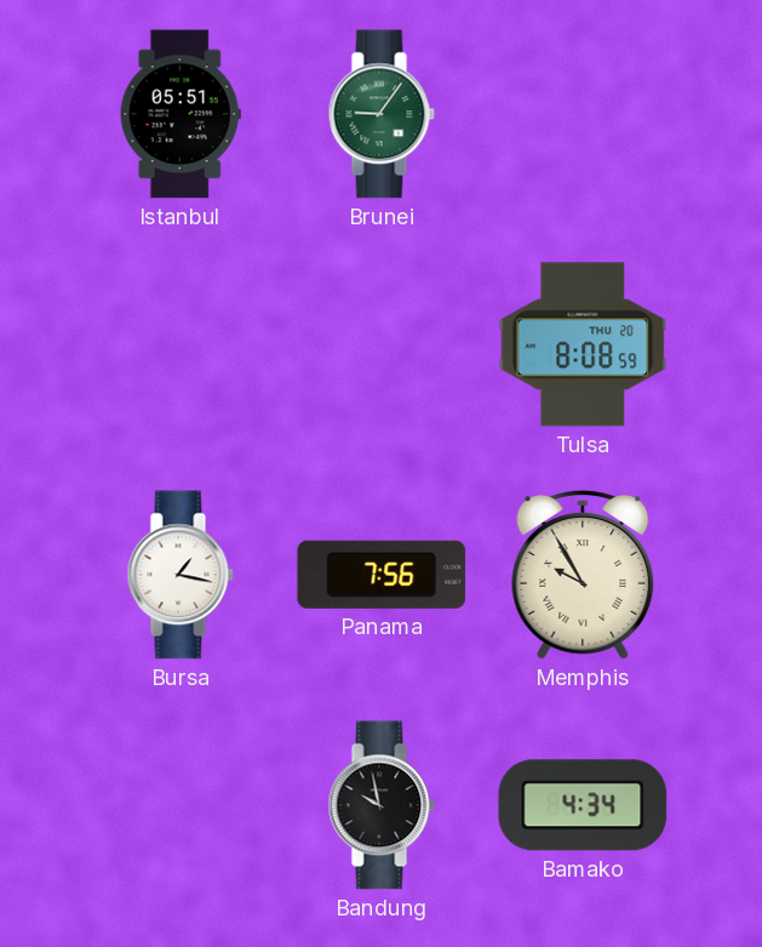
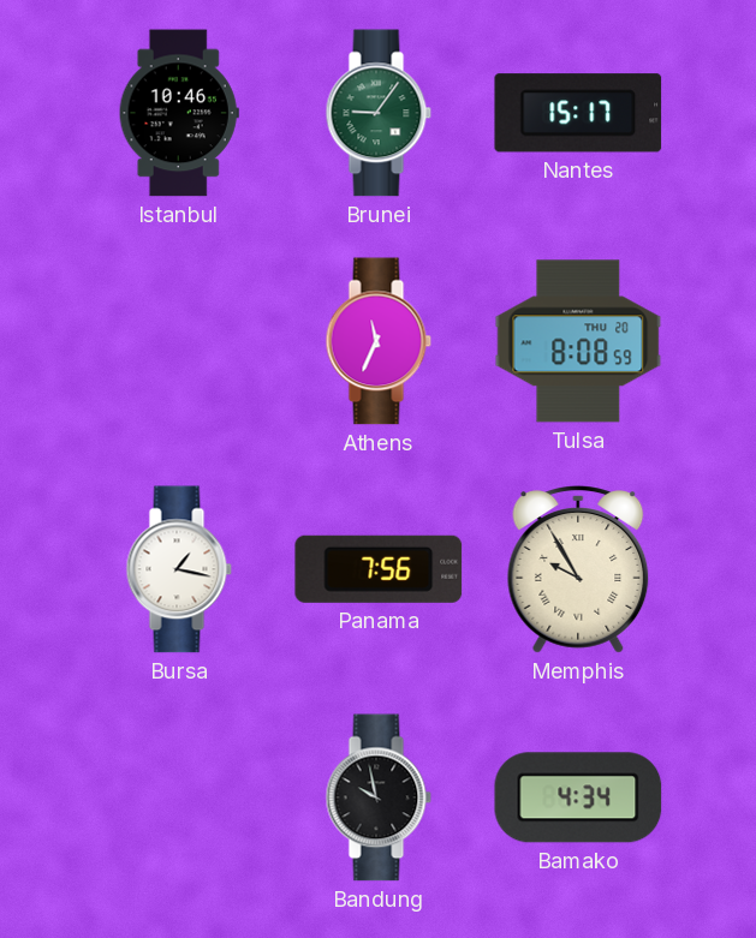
Istanbul: 05:51 -> 10:46 (179, 113)
Nantes: none -> 15:17 (578, 113)
Athens: none -> 11:34 (379, 341)
